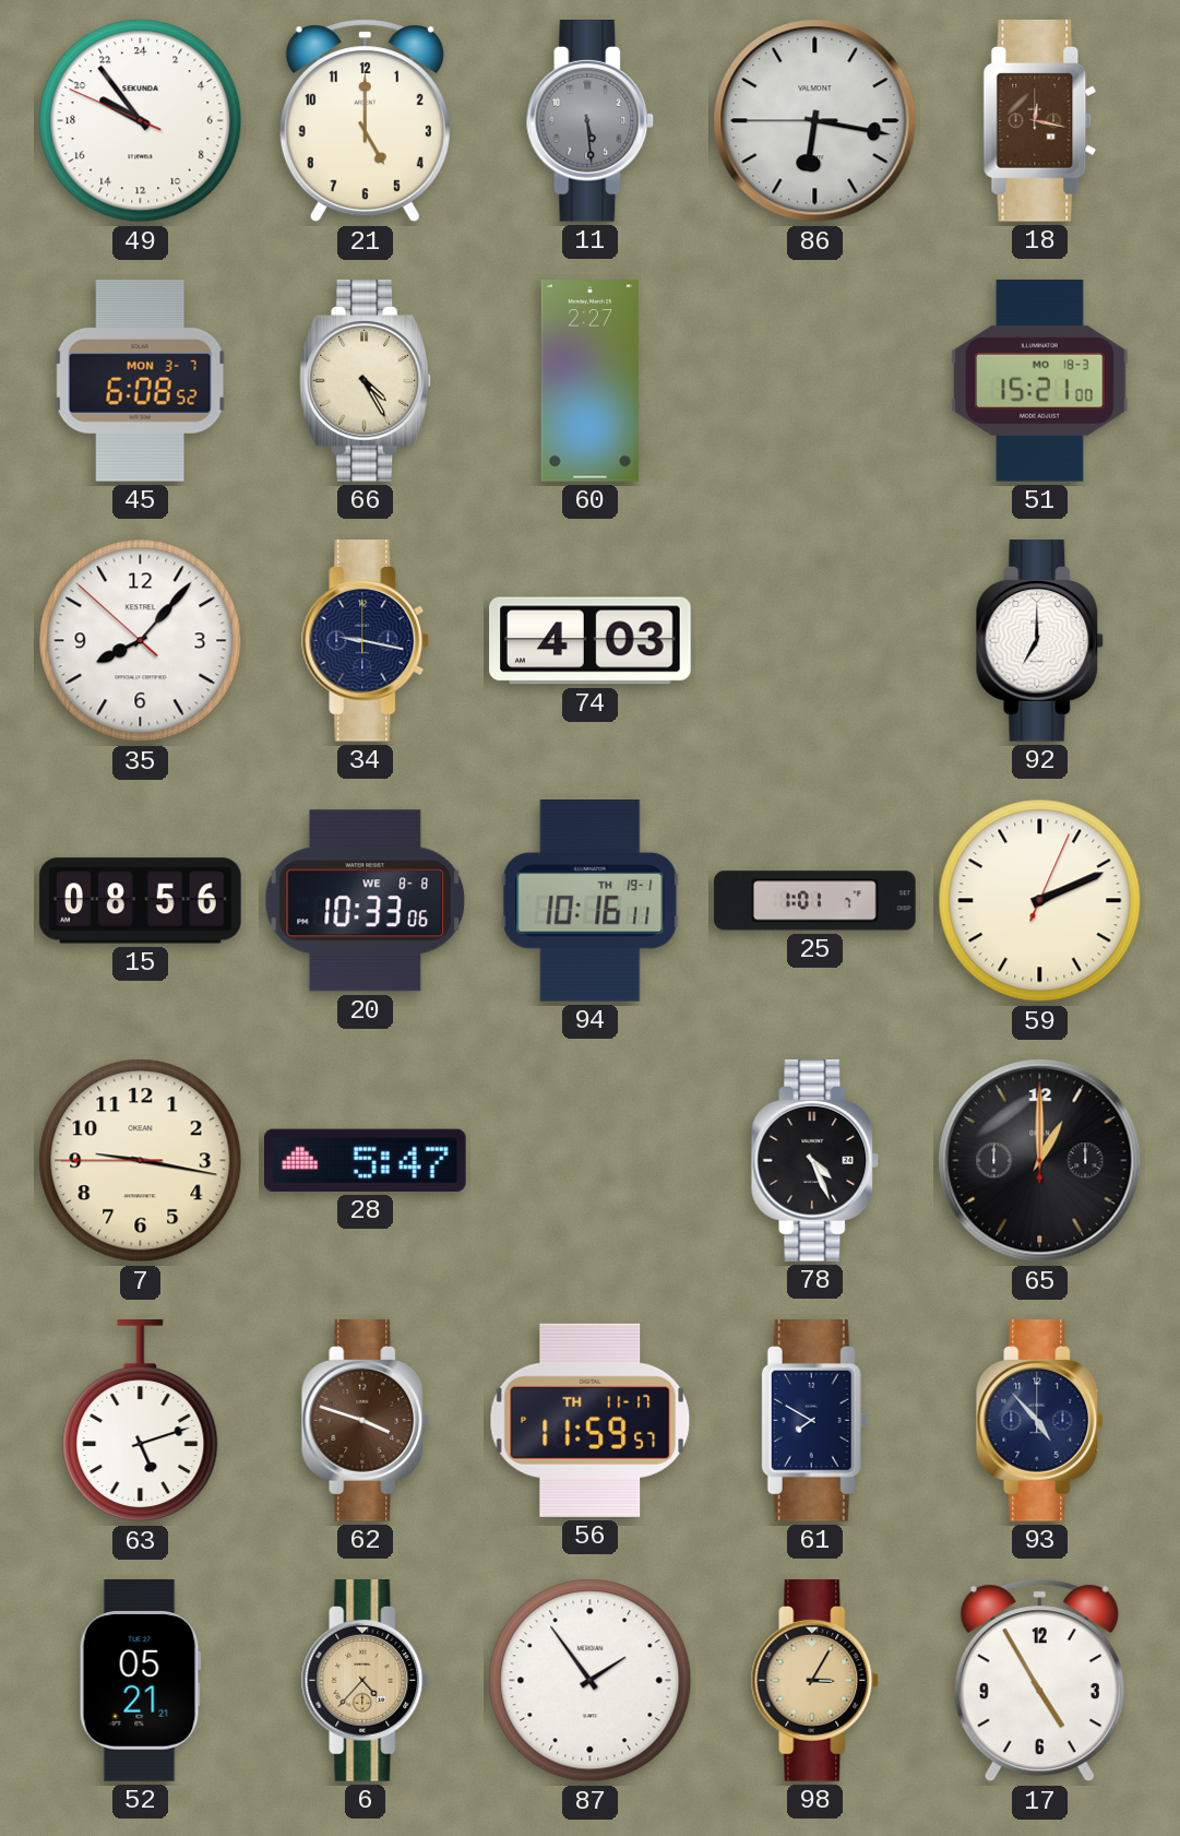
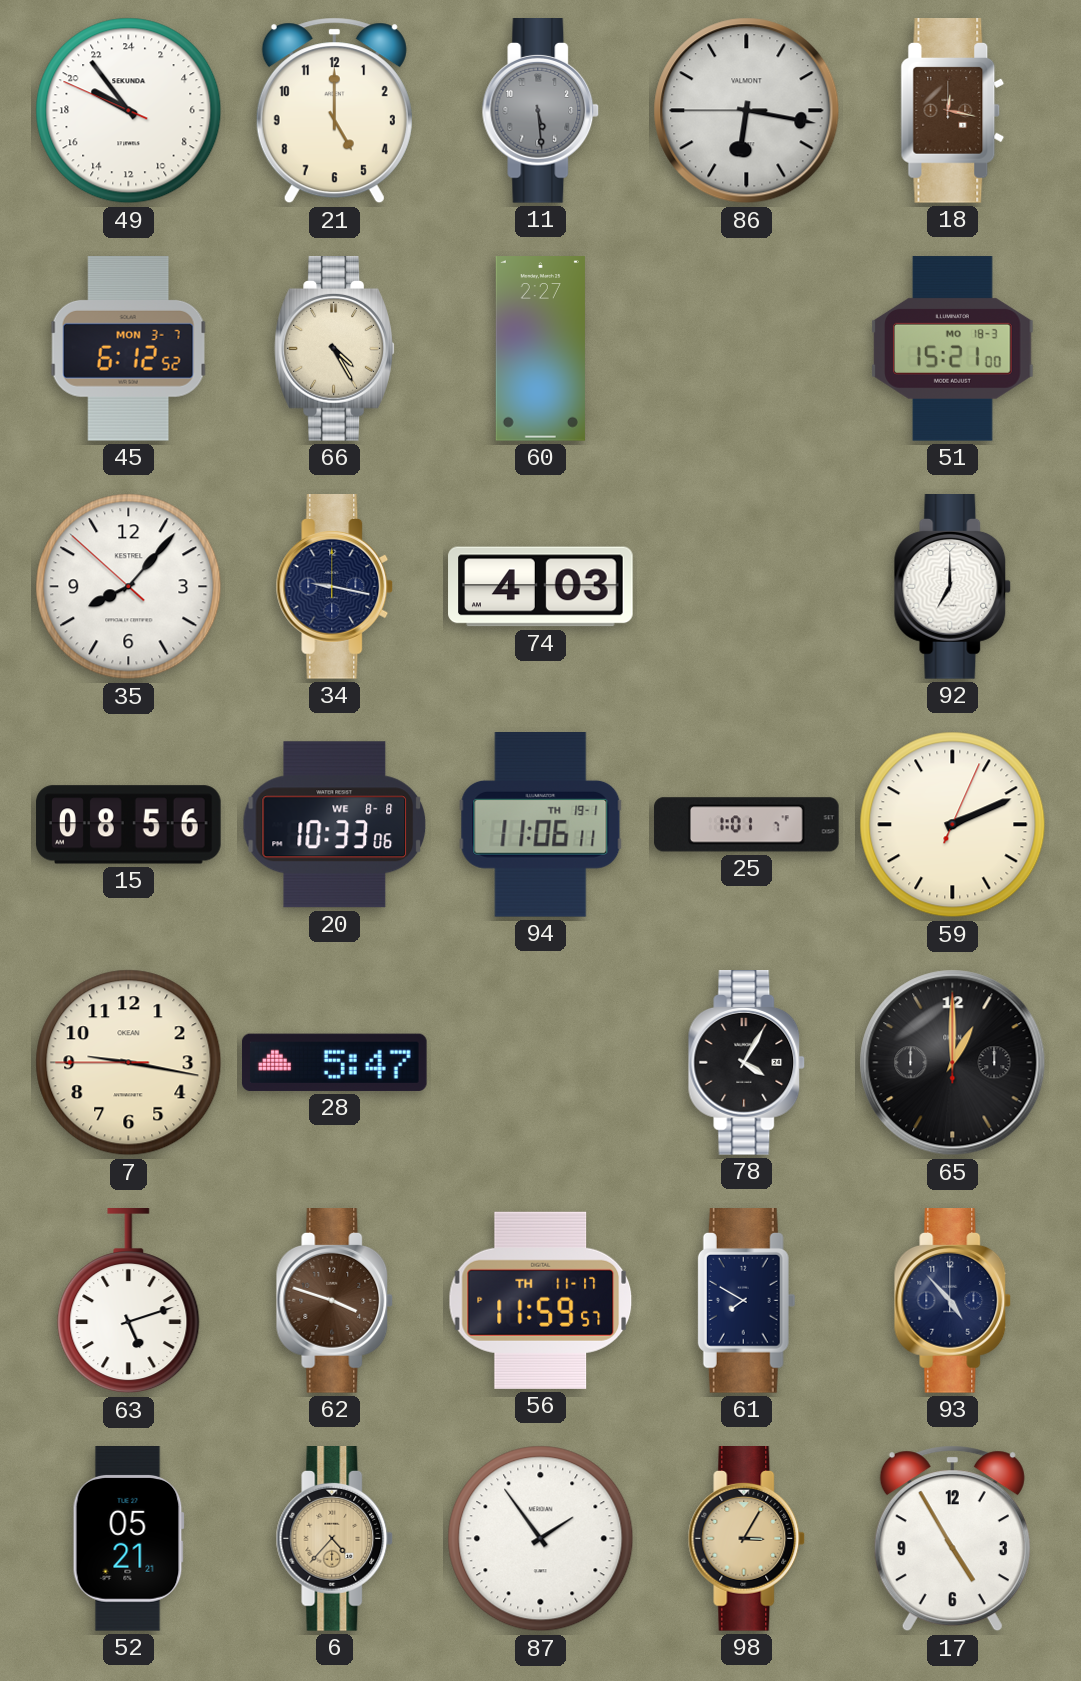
45: 6:08 -> 6:12 (128, 349)
94: 10:16 -> 11:06 (541, 825)
78: 4:26 -> 4:05 (747, 1063)
